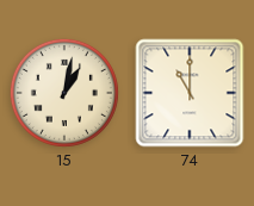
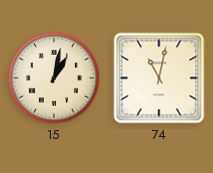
74: 11:00 -> 11:02 (159, 78)
